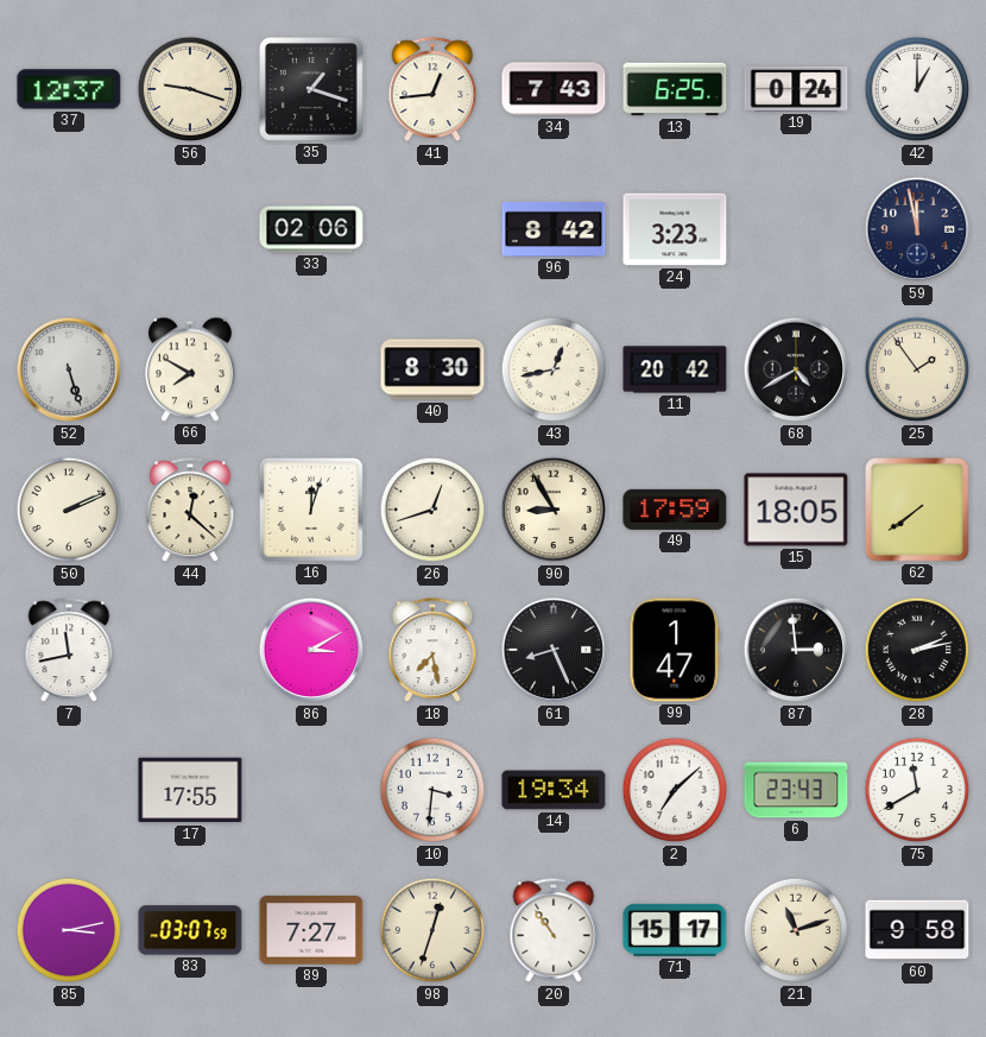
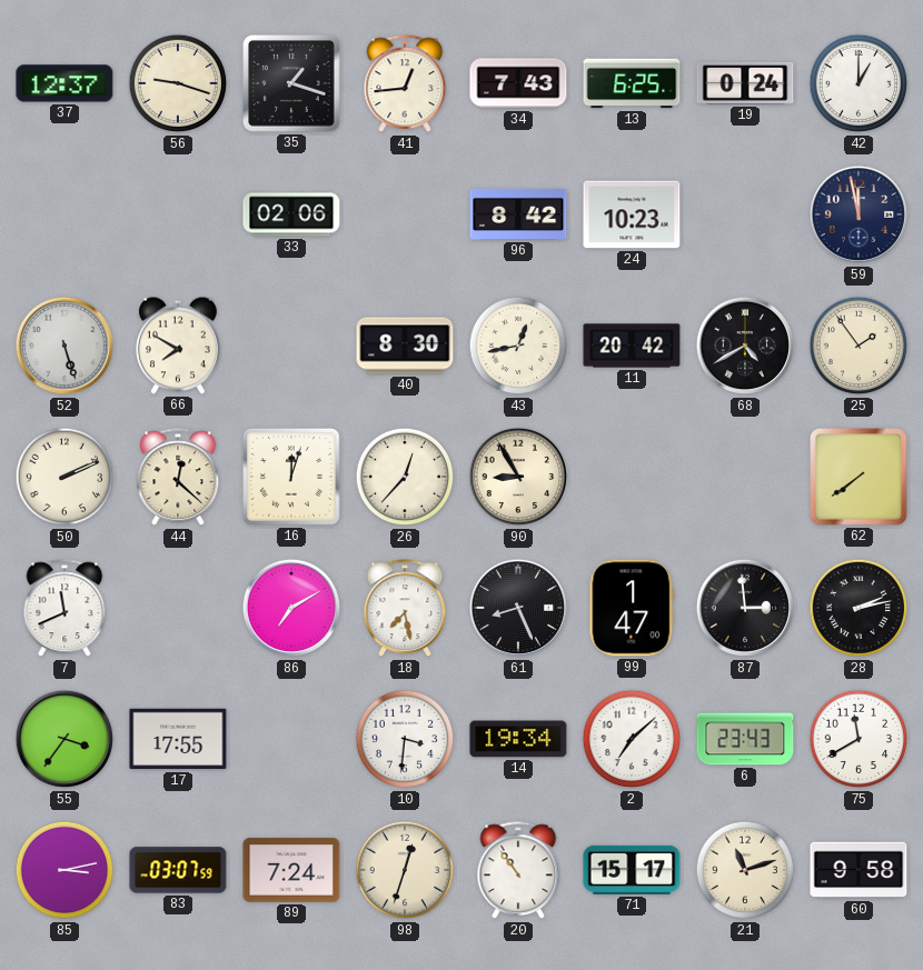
24: 3:23 -> 10:23 (632, 214)
26: 12:42 -> 12:37 (405, 477)
49: 17:59 -> none (675, 510)
15: 18:05 -> none (796, 510)
7: 11:43 -> 11:41 (64, 609)
86: 3:10 -> 7:10 (291, 608)
55: none -> 3:36 (64, 739)
89: 7:27 -> 7:24 (291, 870)
